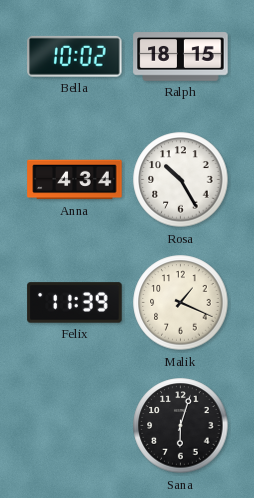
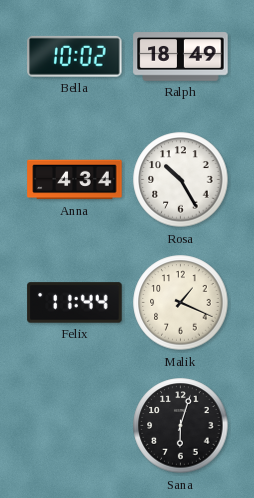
Ralph: 18:15 -> 18:49 (181, 57)
Felix: 11:39 -> 11:44 (75, 303)
